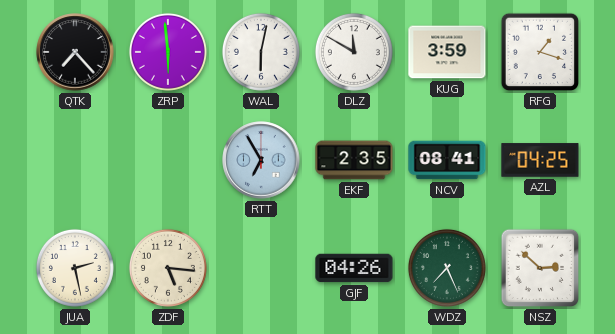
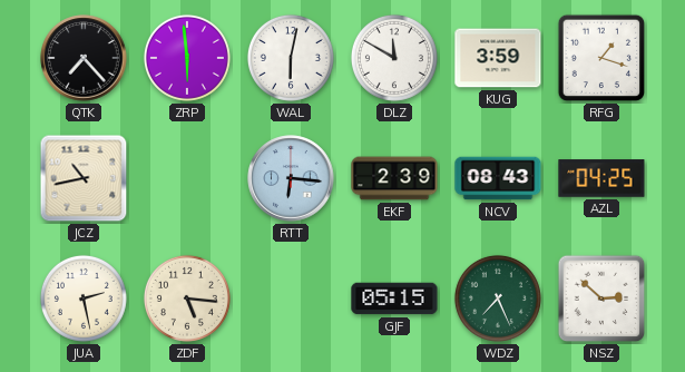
JCZ: none -> 10:43 (84, 178)
RTT: 6:55 -> 6:16 (291, 178)
EKF: 2:35 -> 2:39 (394, 178)
NCV: 08:41 -> 08:43 (498, 178)
GJF: 04:26 -> 05:15 (394, 298)
